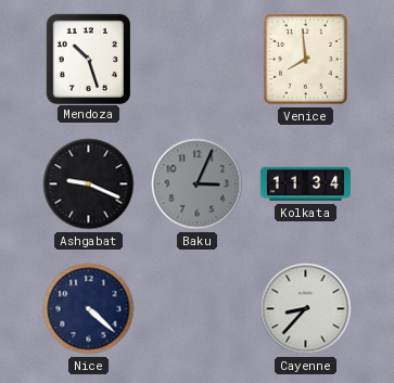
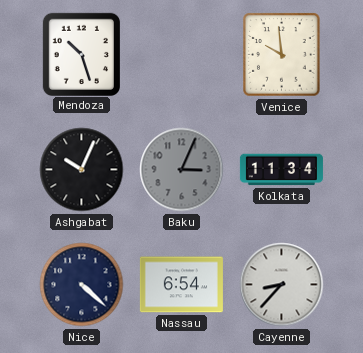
Venice: 7:59 -> 9:59 (282, 55)
Ashgabat: 9:19 -> 10:04 (82, 170)
Nassau: none -> 6:54 (181, 285)
